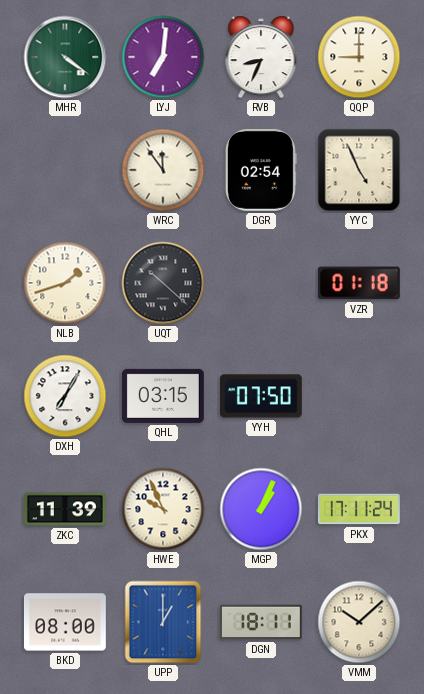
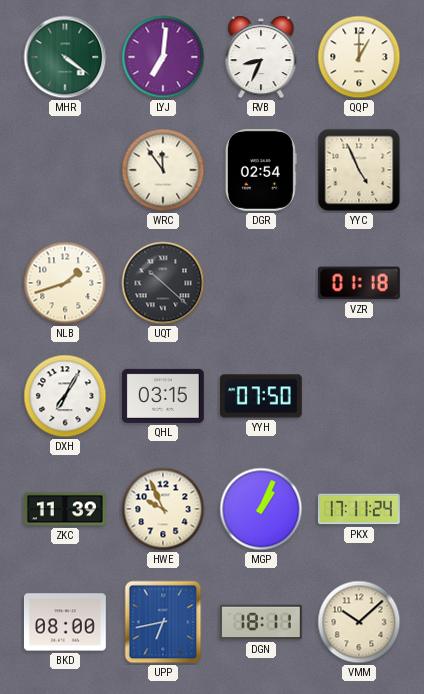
QQP: 9:00 -> 1:00 (359, 57)
UPP: 1:00 -> 6:43 (163, 622)
